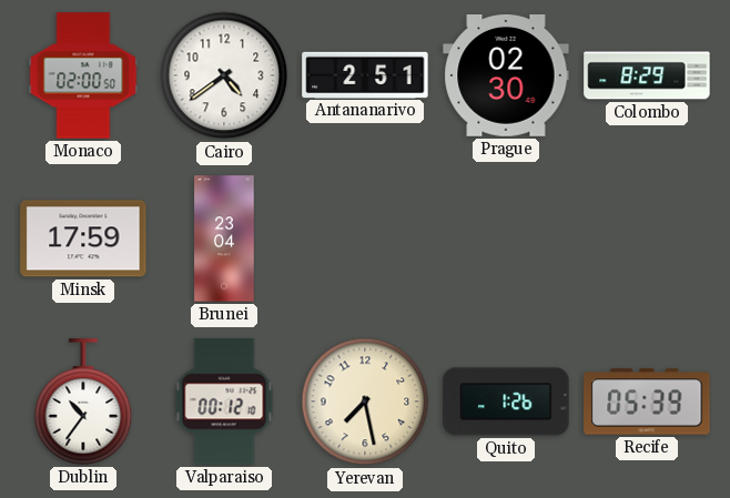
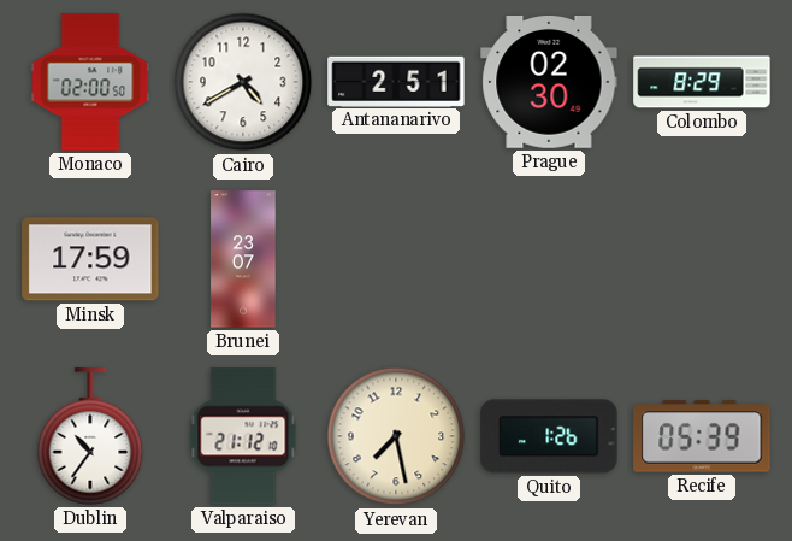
Cairo: 4:39 -> 4:40 (243, 82)
Brunei: 23:04 -> 23:07 (243, 259)
Valparaiso: 00:12 -> 21:12 (243, 436)
